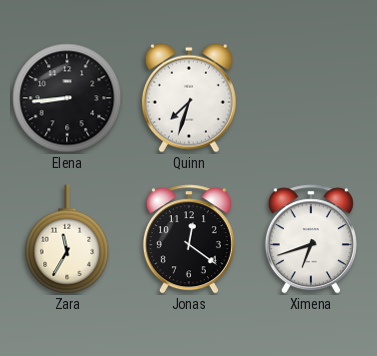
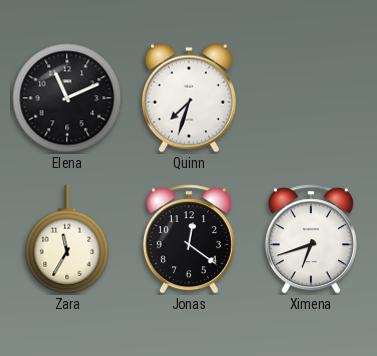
Elena: 8:44 -> 11:11 (67, 98)
